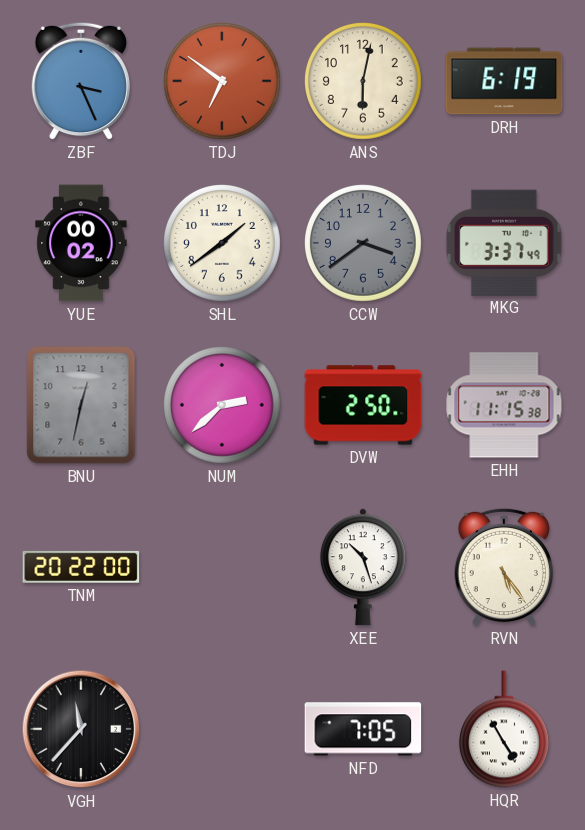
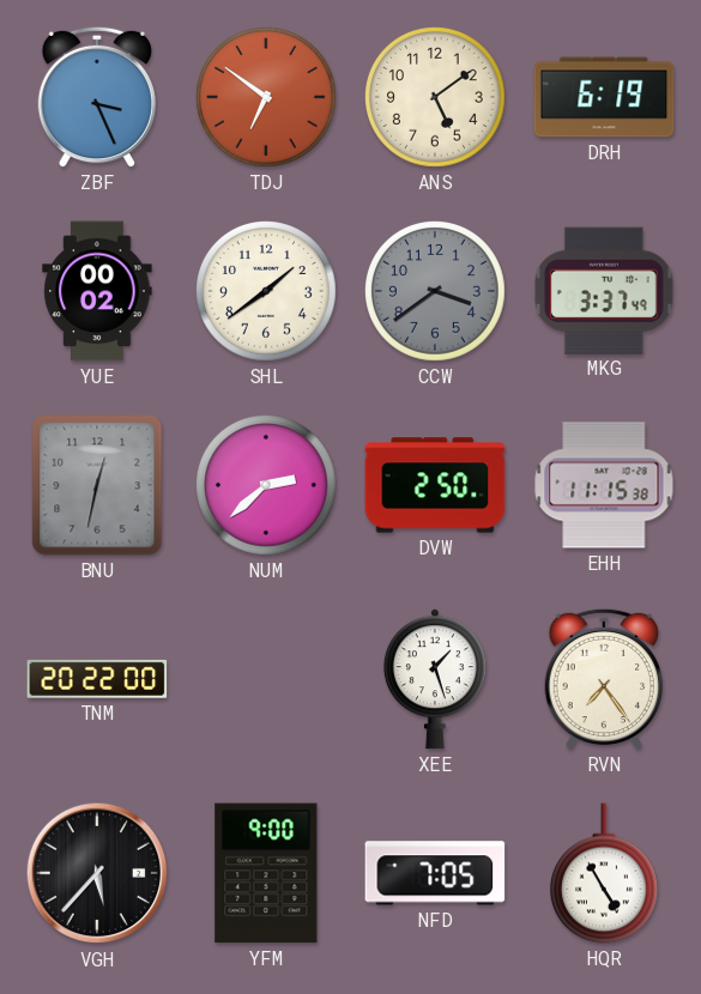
ANS: 6:02 -> 5:09 (436, 98)
XEE: 10:27 -> 1:27 (435, 679)
RVN: 5:24 -> 7:24 (603, 679)
VGH: 11:37 -> 5:37 (97, 873)
YFM: none -> 9:00 (266, 873)
